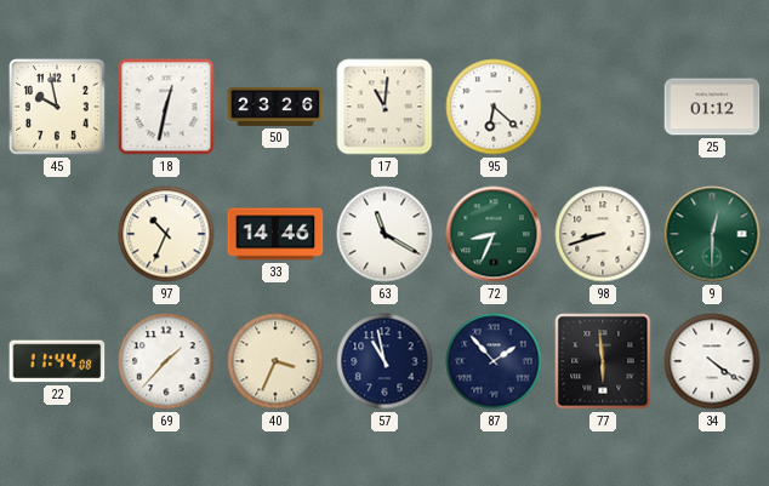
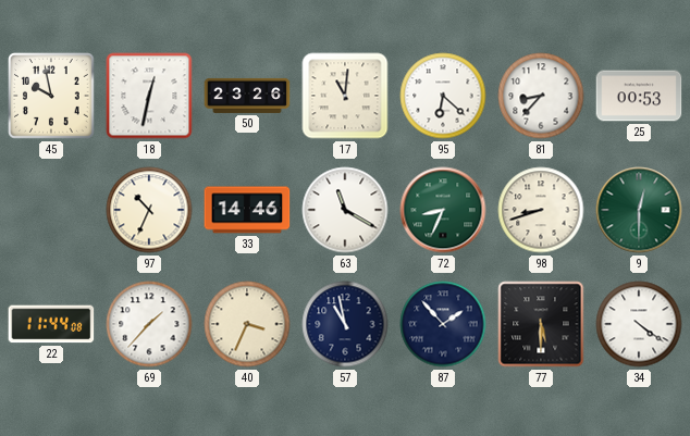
81: none -> 8:37 (541, 96)
25: 01:12 -> 00:53 (639, 96)
77: 5:59 -> 5:30 (541, 324)
